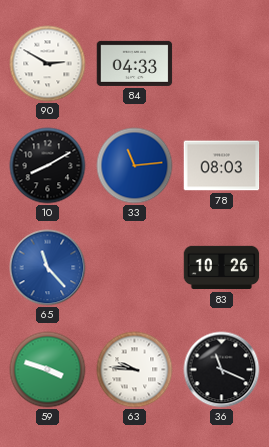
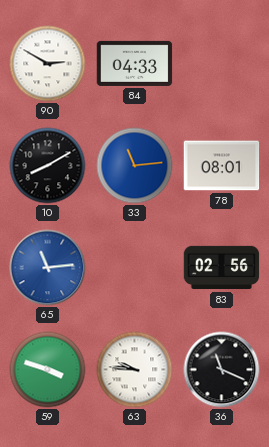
78: 08:03 -> 08:01 (222, 166)
65: 11:23 -> 11:14 (48, 268)
83: 10:26 -> 02:56 (222, 268)
